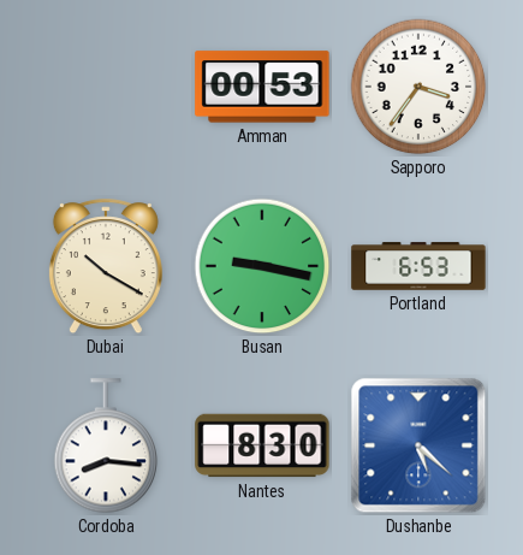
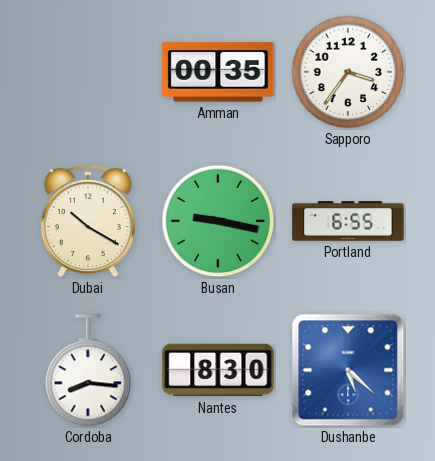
Amman: 00:53 -> 00:35 (218, 72)
Portland: 6:53 -> 6:55 (348, 221)
